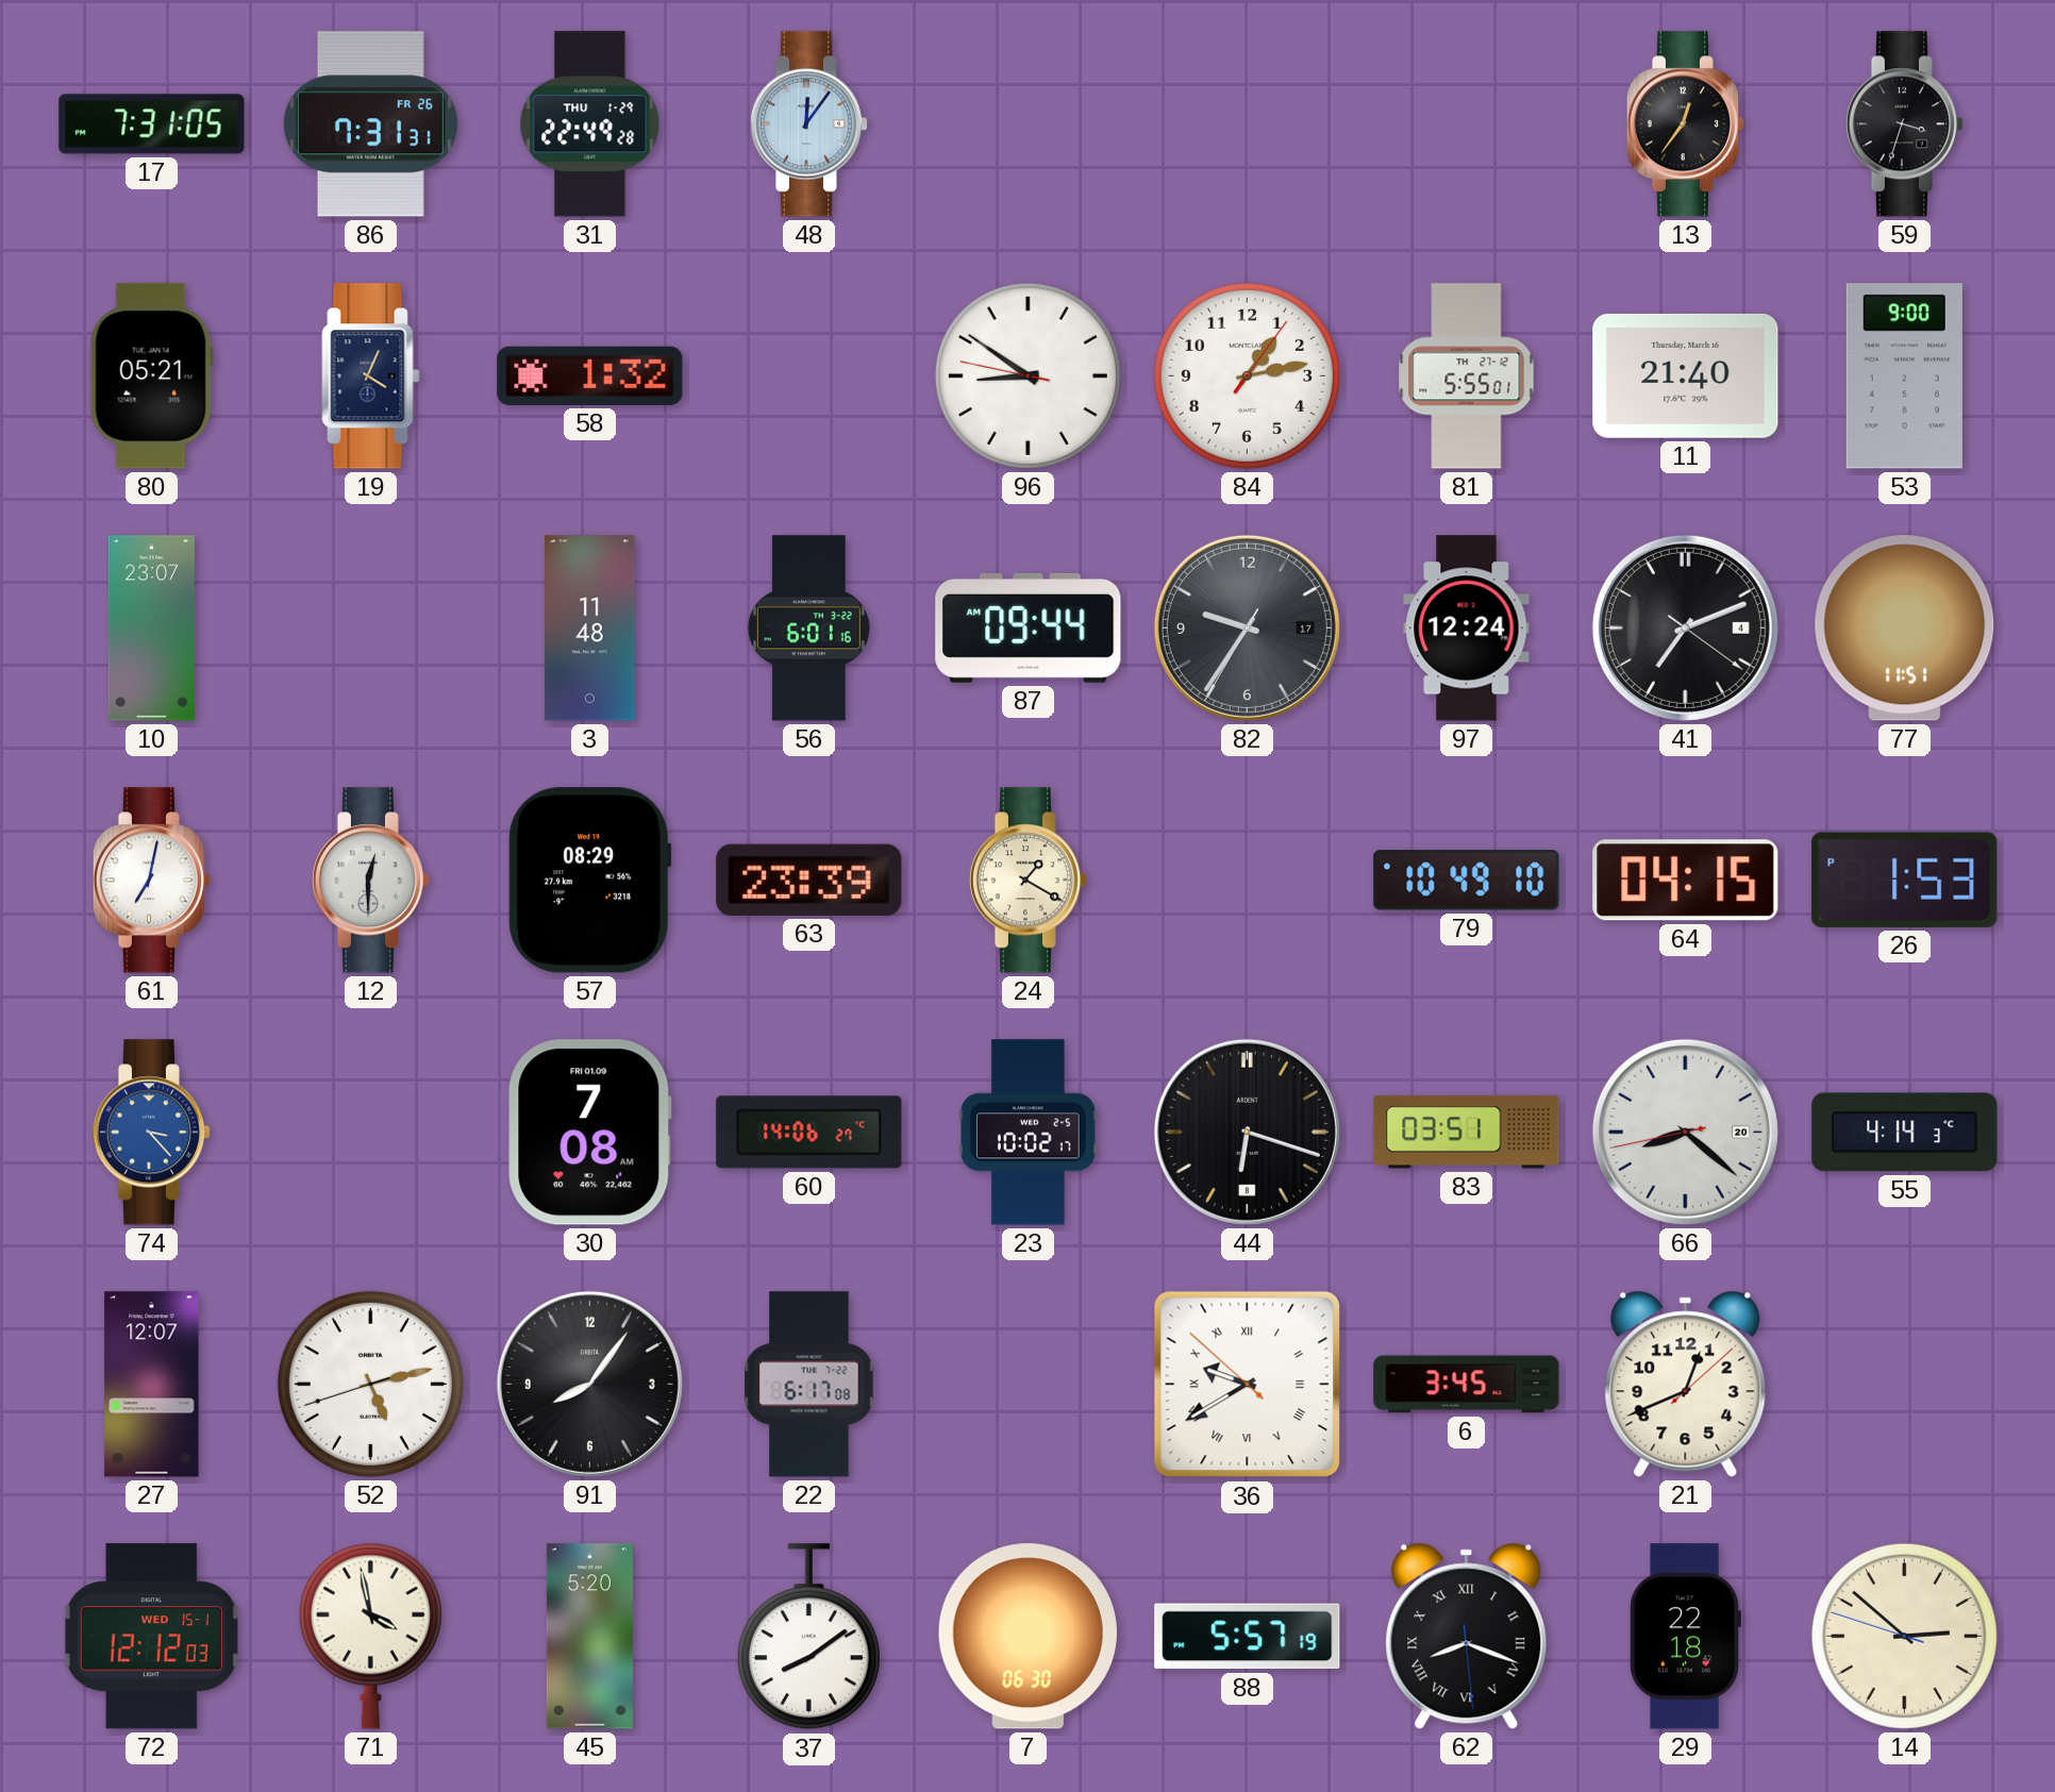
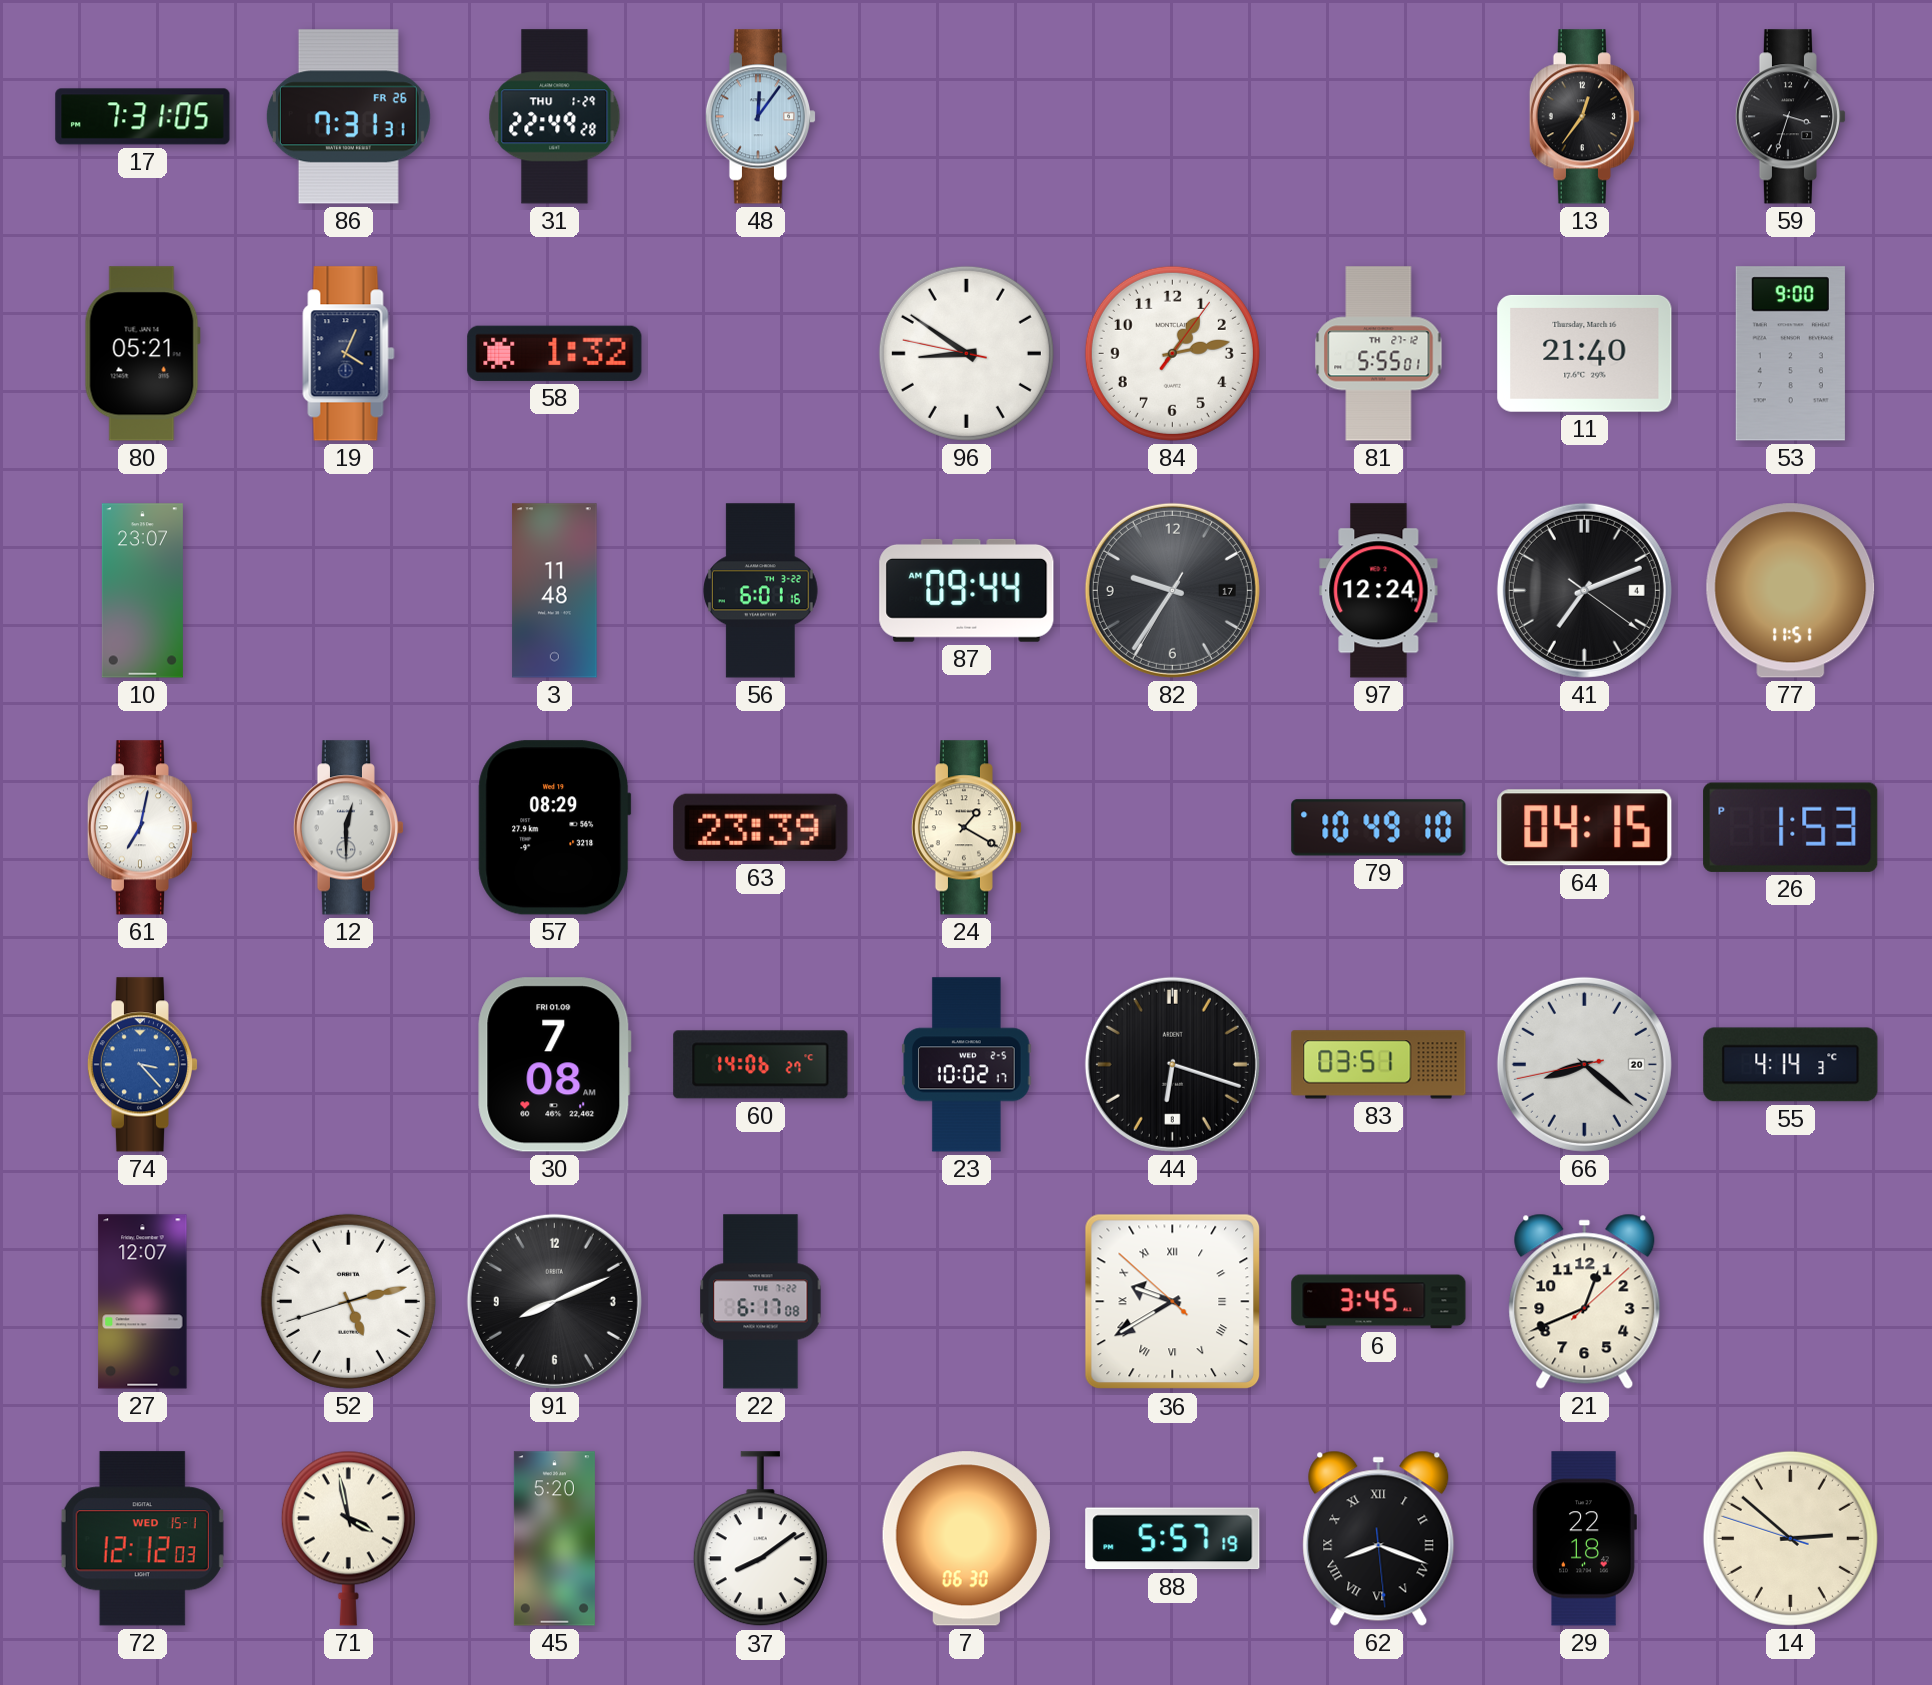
91: 8:06 -> 8:11 (554, 1301)
